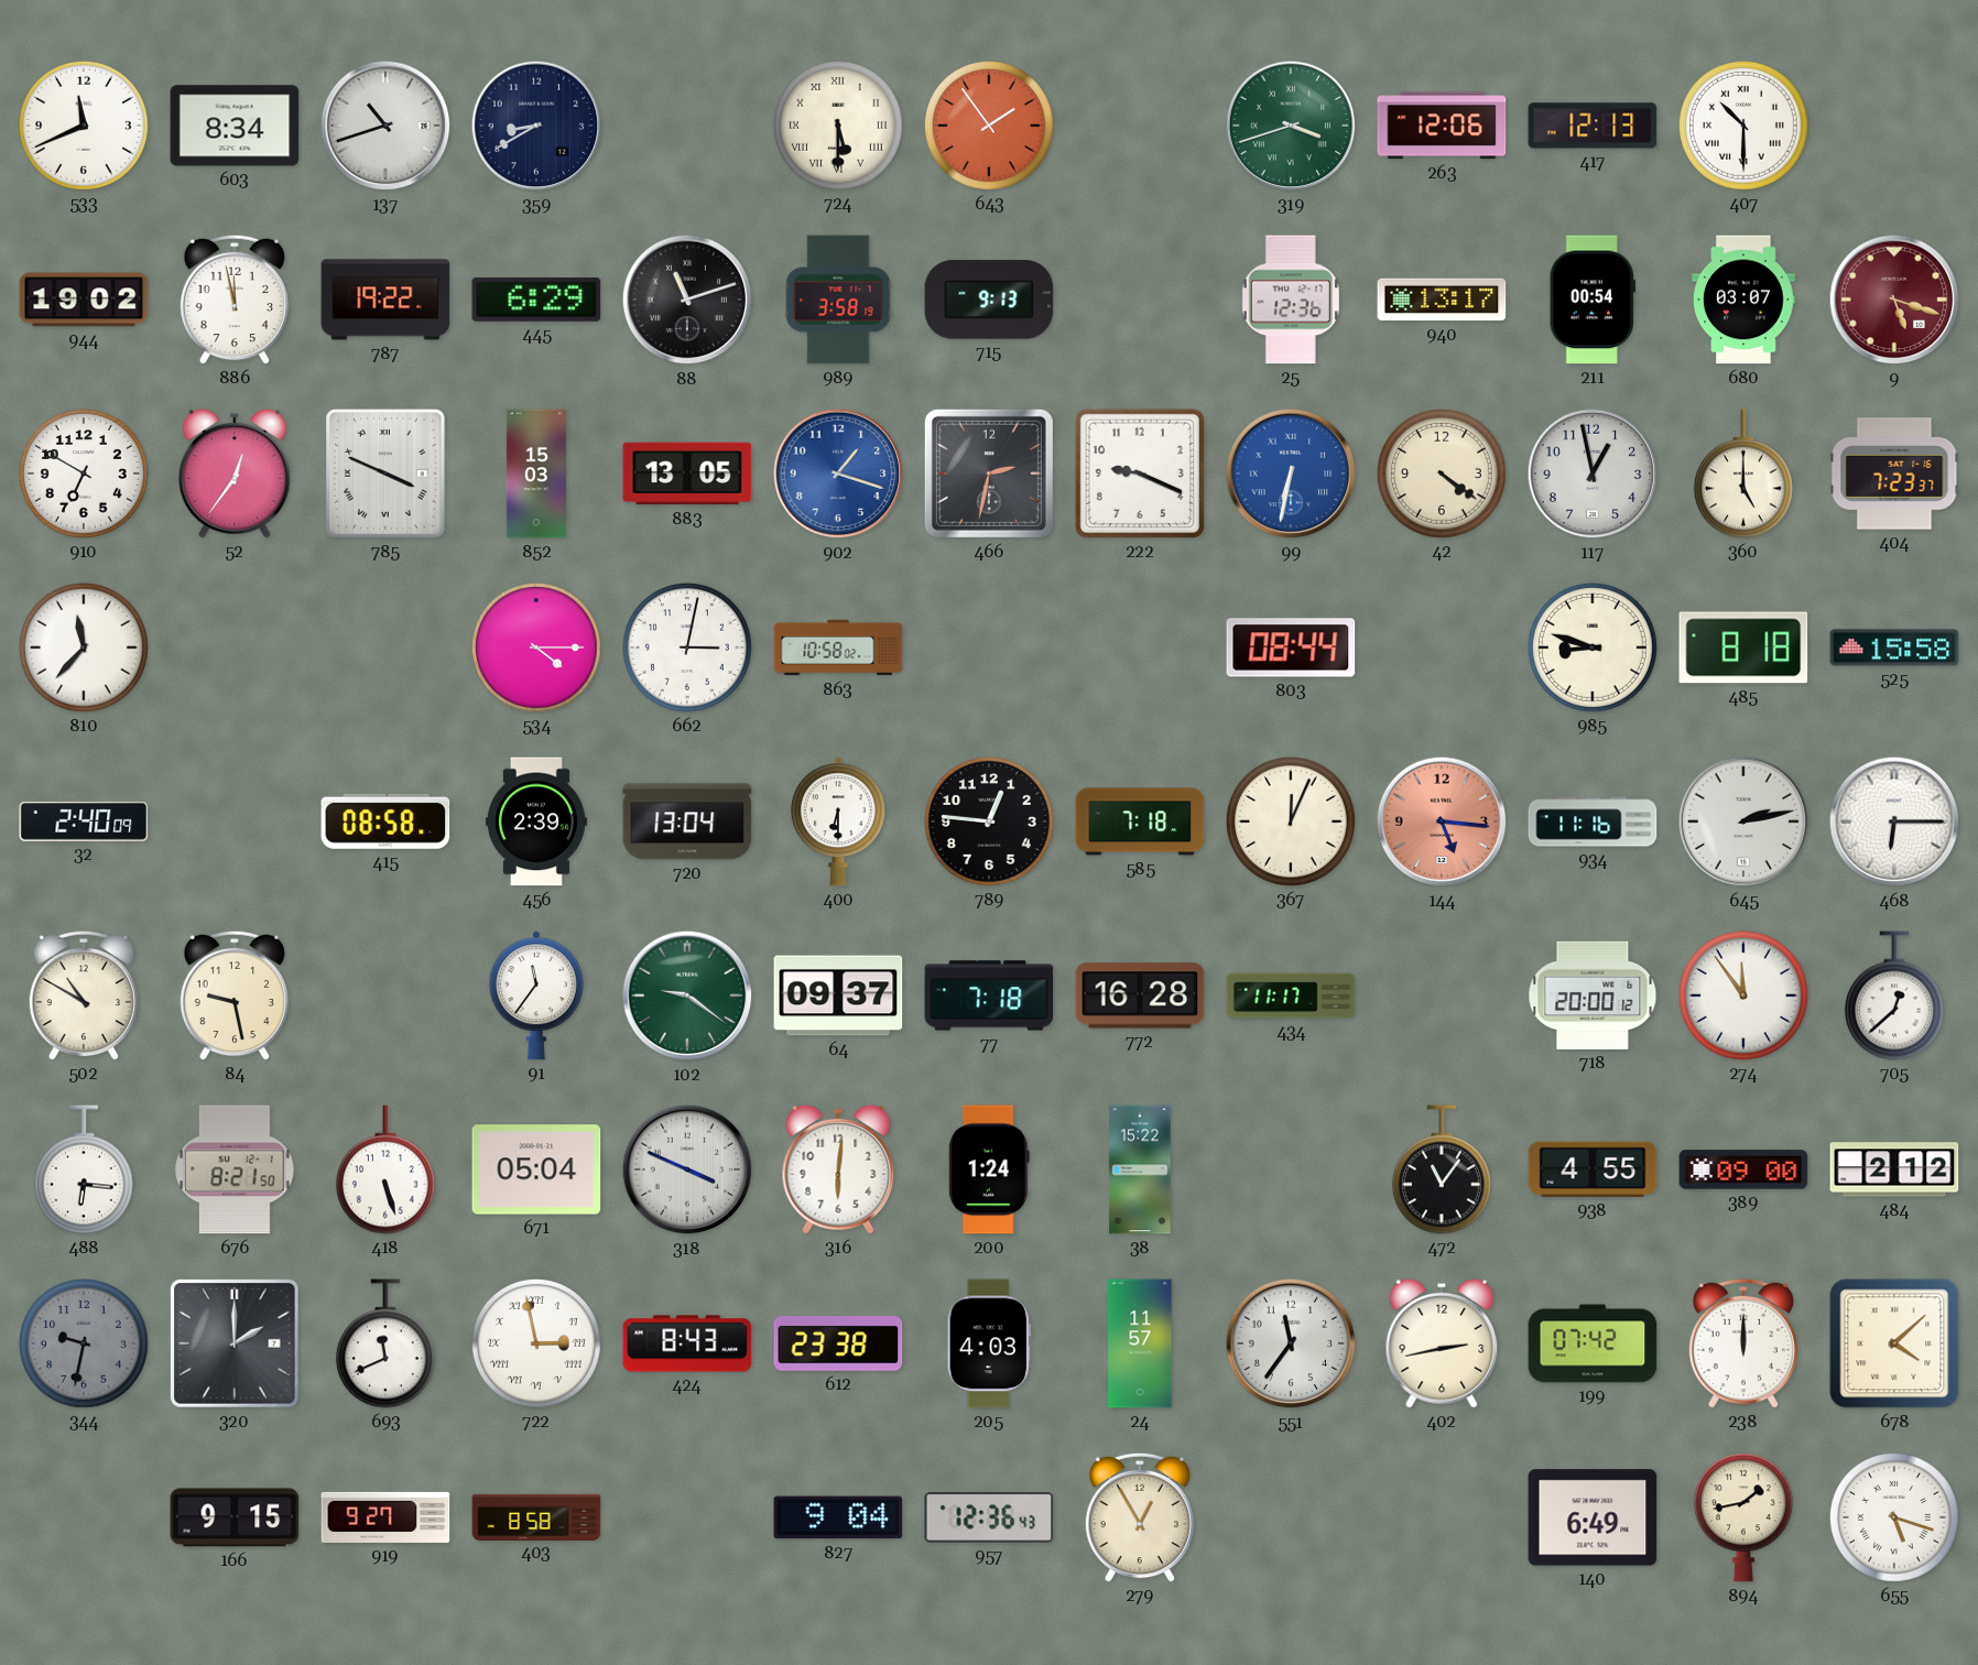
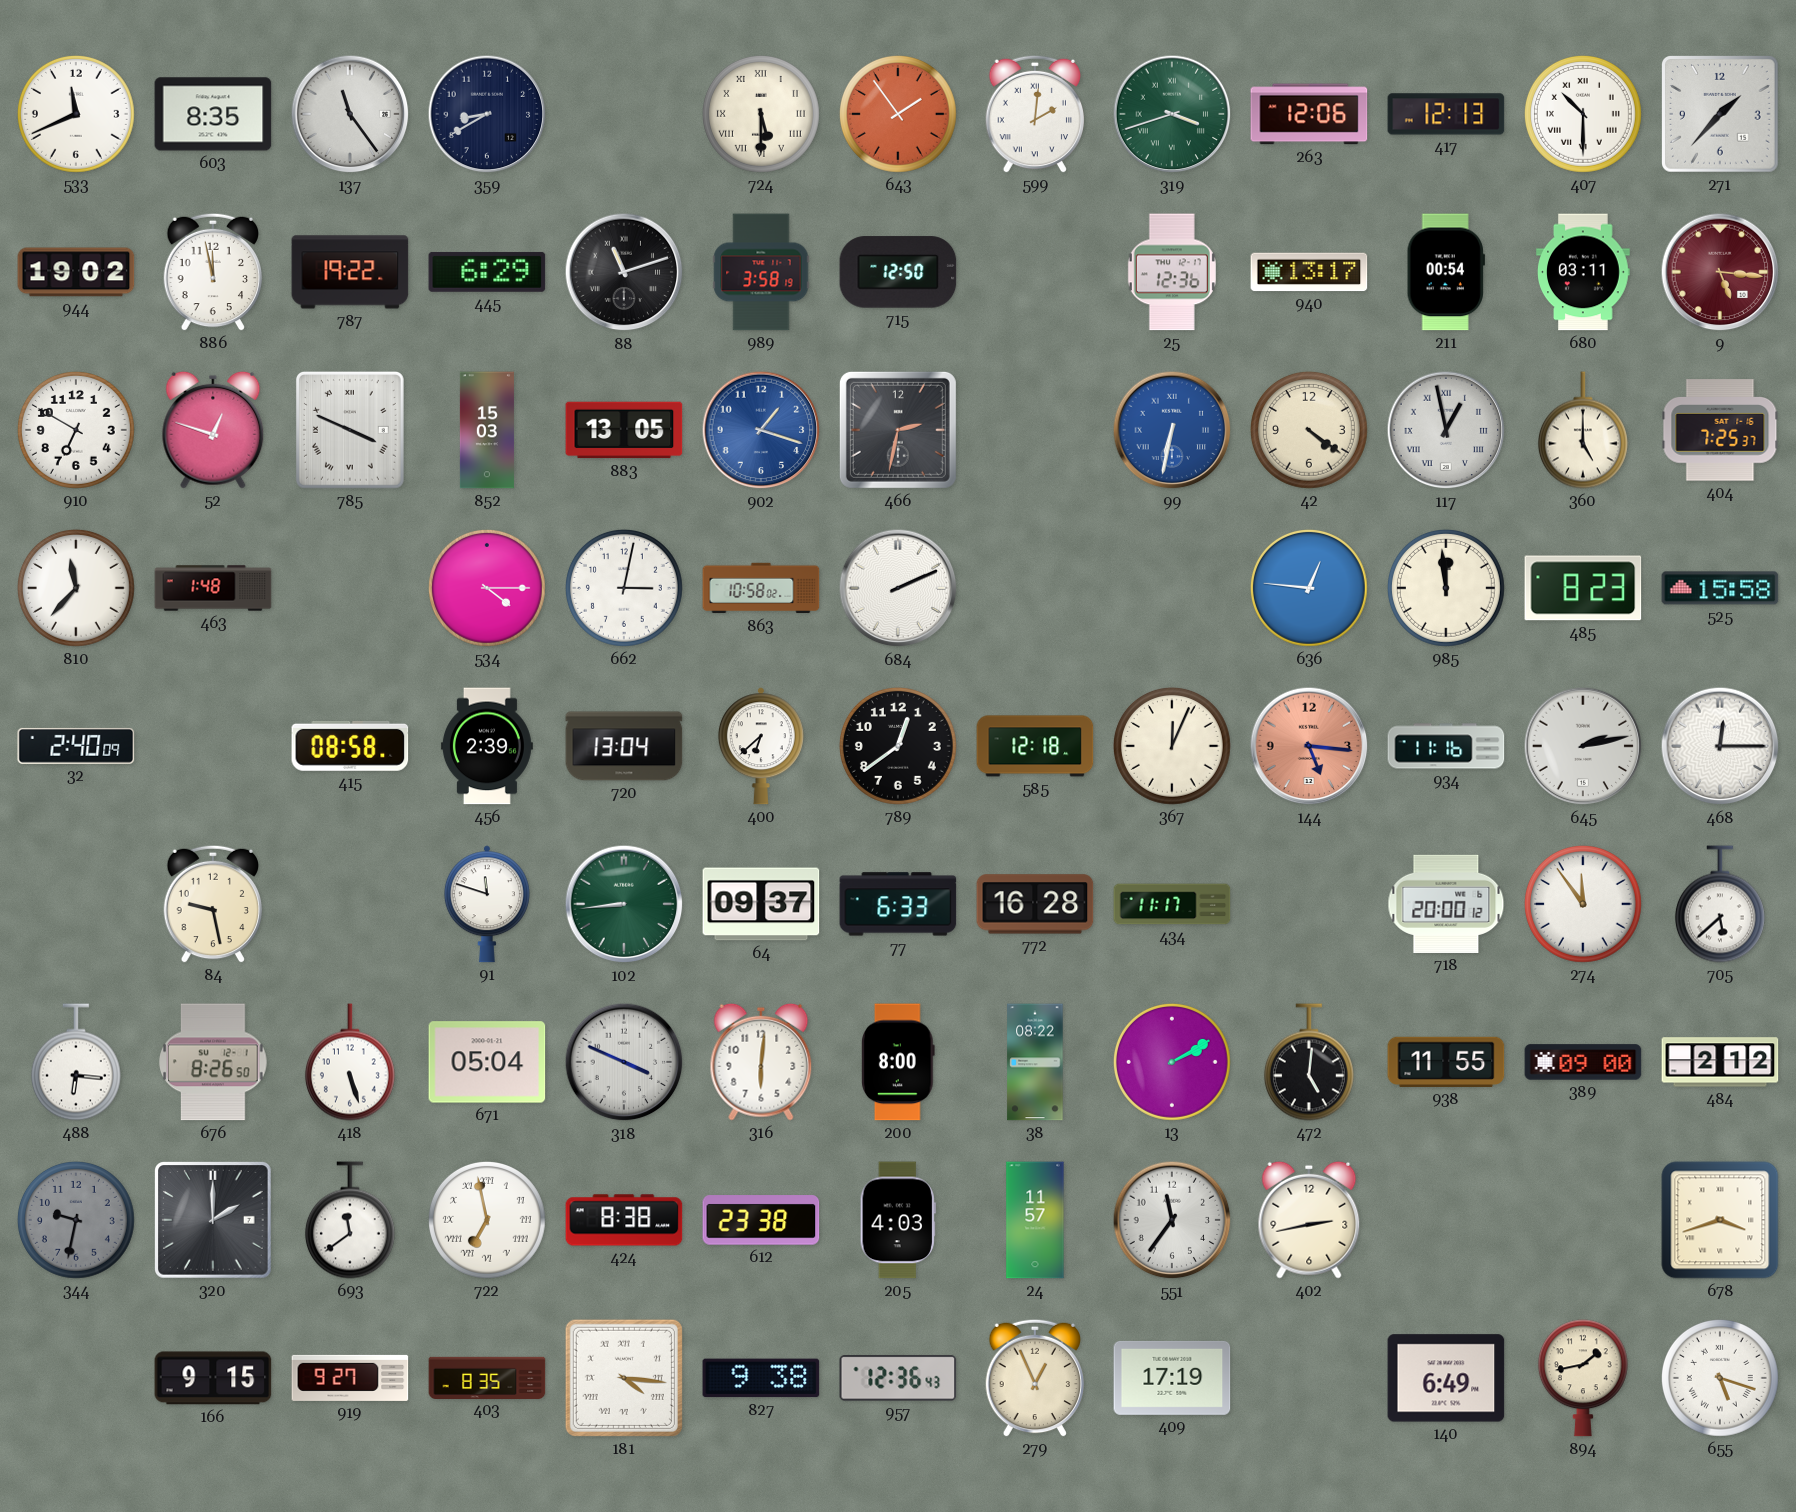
603: 8:34 -> 8:35 (213, 114)
137: 10:42 -> 11:24 (350, 114)
599: none -> 2:01 (1034, 114)
271: none -> 1:37 (1721, 115)
715: 9:13 -> 12:50 (898, 272)
680: 03:07 -> 03:11 (1584, 272)
9: 5:18 -> 5:16 (1720, 272)
52: 12:36 -> 12:48 (213, 430)
222: 9:19 -> none (1140, 474)
117 numerals: Arabic -> Roman (1446, 430)
404: 7:23 -> 7:25 (1720, 430)
463: none -> 1:48 (213, 588)
684: none -> 2:11 (898, 588)
803: 08:44 -> none (1291, 647)
636: none -> 12:46 (1309, 588)
985: 8:48 -> 11:59 (1446, 588)
485: 8:18 -> 8:23 (1583, 588)
400: 6:30 -> 6:38 (761, 746)
789: 12:46 -> 12:39 (898, 746)
585: 7:18 -> 12:18 (1035, 746)
468: 6:15 -> 12:15 (1720, 746)
502: 10:50 -> none (83, 995)
91: 11:36 -> 11:48 (487, 904)
102: 9:21 -> 8:44 (624, 904)
77: 7:18 -> 6:33 (898, 904)
705: 12:38 -> 5:38 (1720, 904)
676: 8:21 -> 8:26 (214, 1062)
200: 1:24 -> 8:00 (899, 1062)
38: 15:22 -> 08:22 (1035, 1062)
13: none -> 2:10 (1172, 1062)
472: 11:06 -> 5:01 (1309, 1062)
938: 4:55 -> 11:55 (1446, 1062)
693: 11:41 -> 11:39 (350, 1220)
722: 2:58 -> 6:58 (487, 1220)
424: 8:43 -> 8:38 (624, 1220)
199: 07:42 -> none (1593, 1343)
238: 12:00 -> none (1742, 1343)
678: 4:08 -> 3:42 (1720, 1220)
403: 8:58 -> 8:35 (487, 1377)
181: none -> 4:16 (624, 1378)
827: 9:04 -> 9:38 (761, 1378)
279: 12:55 -> 12:56 (1034, 1378)
409: none -> 17:19 (1172, 1378)
